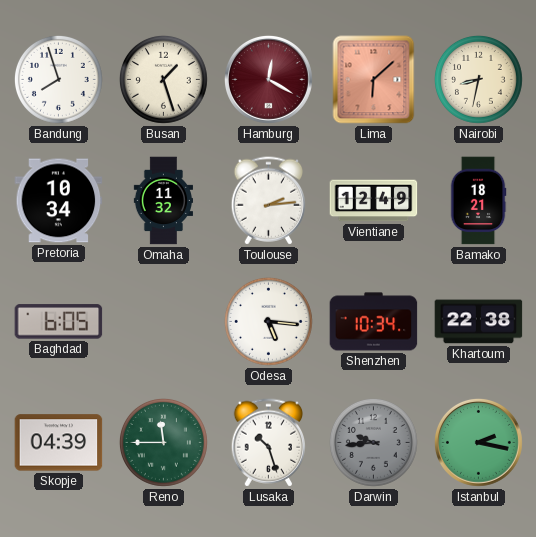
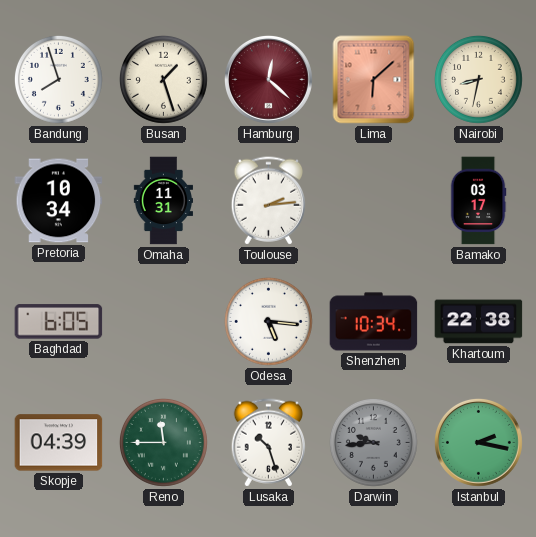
Hamburg: 12:20 -> 12:22 (268, 79)
Omaha: 11:32 -> 11:31 (163, 201)
Vientiane: 12:49 -> none (374, 201)
Bamako: 18:21 -> 03:17 (478, 201)
